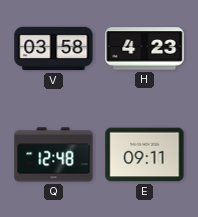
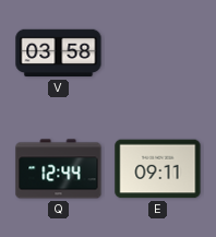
H: 4:23 -> none (145, 49)
Q: 12:48 -> 12:44 (59, 169)
